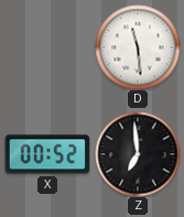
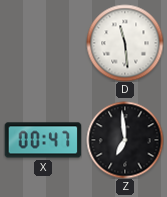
X: 00:52 -> 00:47 (43, 140)
